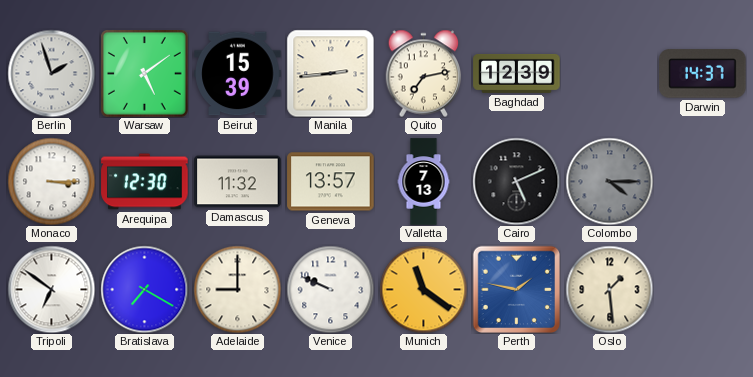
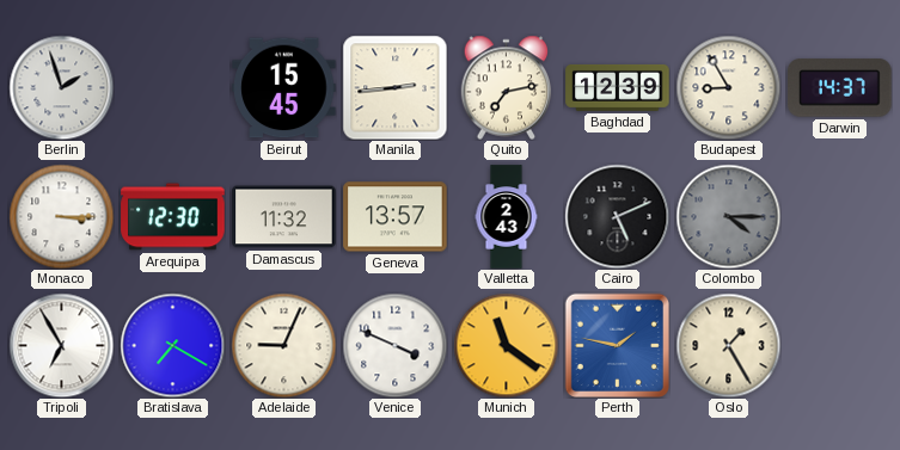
Warsaw: 5:09 -> none (145, 74)
Beirut: 15:39 -> 15:45 (284, 88)
Budapest: none -> 8:55 (728, 87)
Valletta: 7:13 -> 2:43 (507, 217)
Tripoli: 6:51 -> 6:55 (61, 345)
Adelaide: 9:00 -> 9:04 (283, 345)
Venice: 9:49 -> 3:49 (394, 345)
Oslo: 1:29 -> 1:25 (728, 345)
